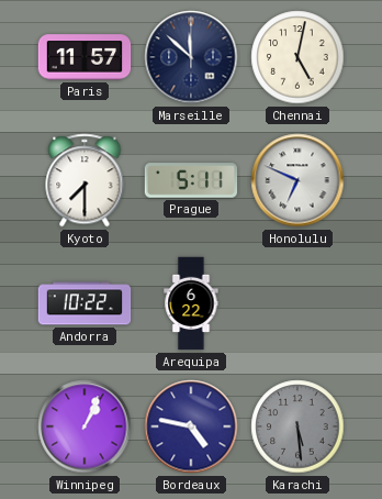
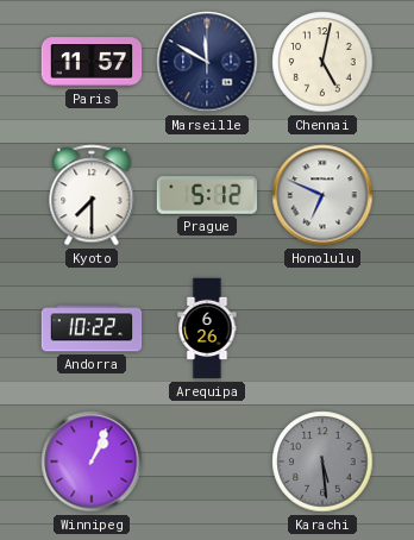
Marseille: 11:52 -> 11:50 (207, 62)
Prague: 5:11 -> 5:12 (207, 195)
Arequipa: 6:22 -> 6:26 (207, 328)
Bordeaux: 4:47 -> none (191, 426)
